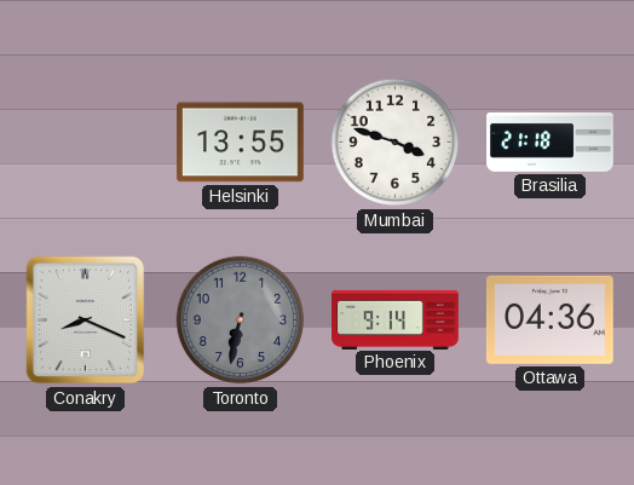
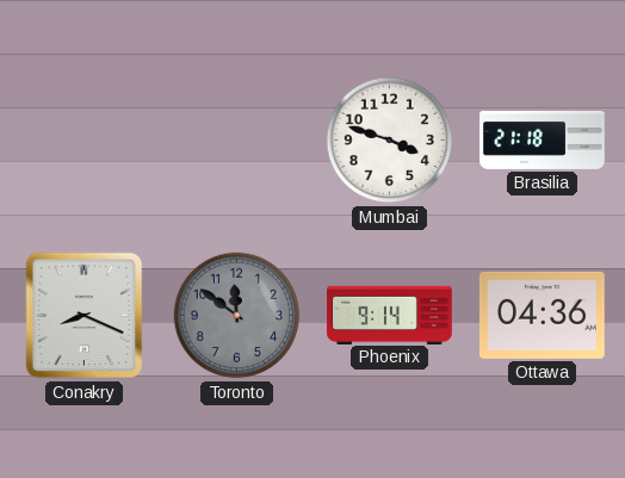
Helsinki: 13:55 -> none (241, 143)
Toronto: 6:32 -> 11:51 (237, 316)
